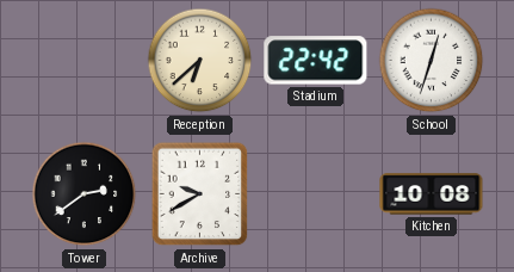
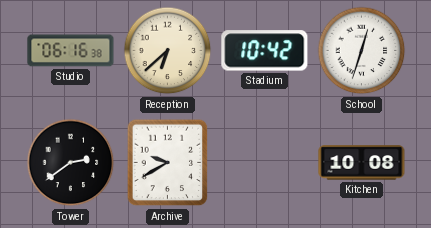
Studio: none -> 06:16 (71, 51)
Stadium: 22:42 -> 10:42 (265, 51)
